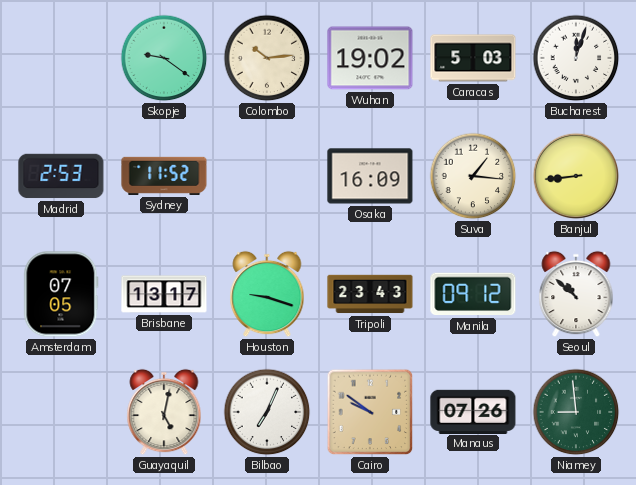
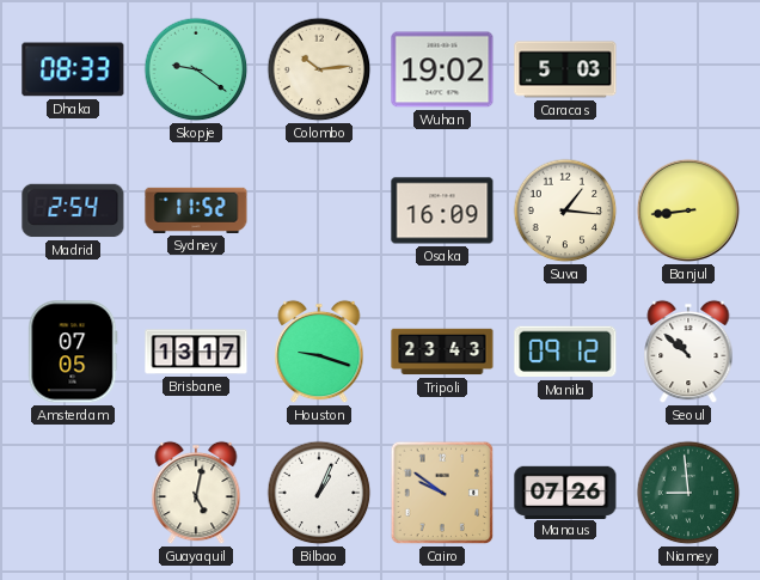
Dhaka: none -> 08:33 (73, 69)
Bucharest: 12:03 -> none (576, 58)
Madrid: 2:53 -> 2:54 (73, 210)
Bilbao: 7:04 -> 1:04 (319, 493)
